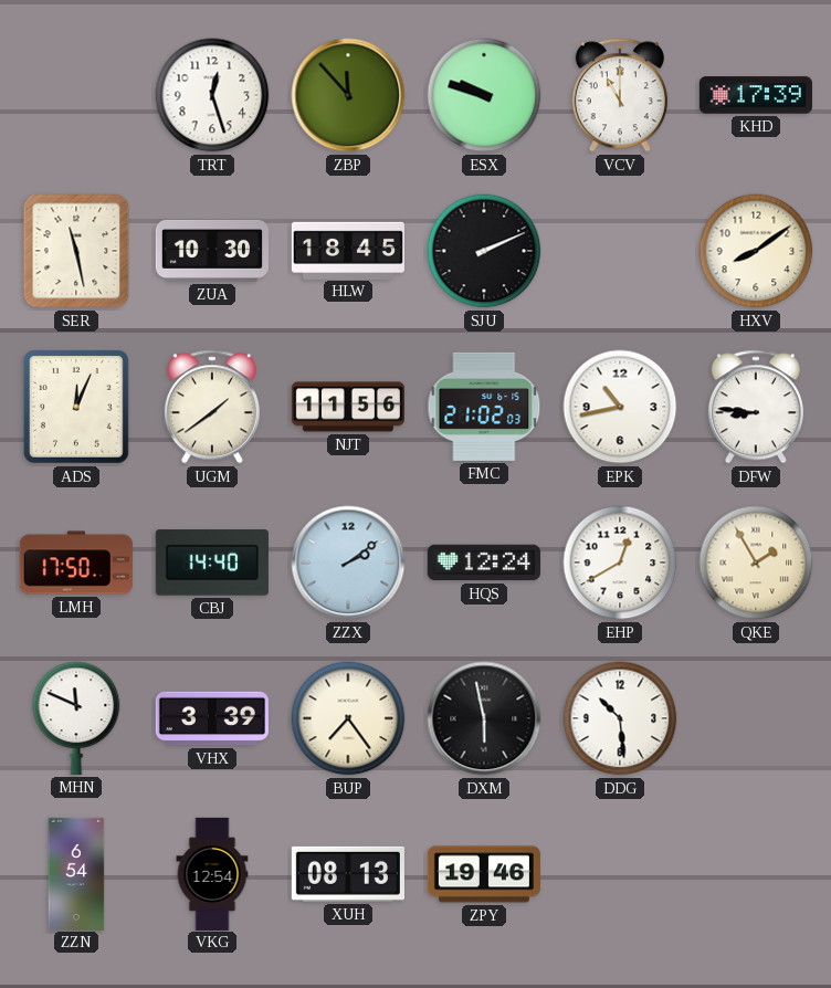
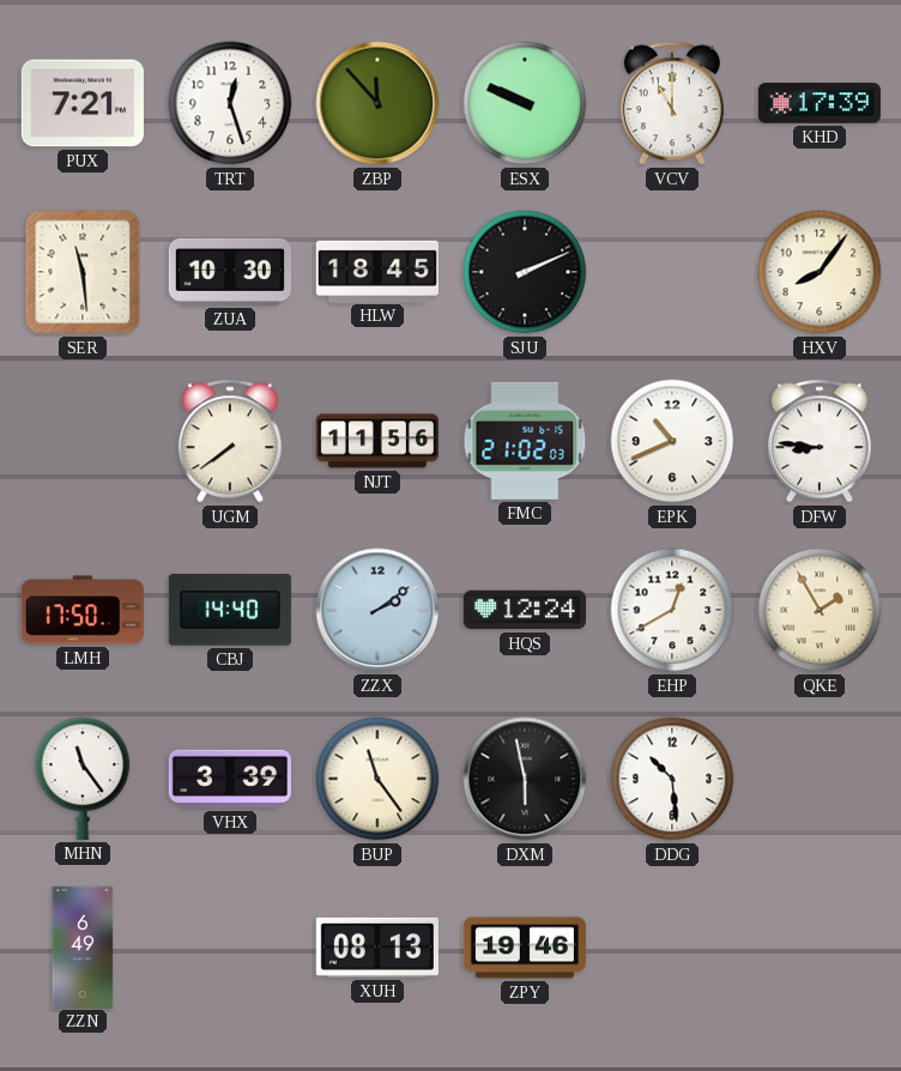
PUX: none -> 7:21 (83, 103)
ESX: 9:48 -> 9:49 (525, 103)
SER: 11:28 -> 11:29 (83, 272)
HXV: 8:09 -> 8:06 (820, 272)
ADS: 12:04 -> none (77, 408)
UGM: 1:39 -> 7:39 (230, 441)
EPK: 10:43 -> 10:41 (672, 441)
MHN: 11:49 -> 11:24 (83, 779)
BUP: 7:24 -> 11:24 (377, 779)
ZZN: 6:54 -> 6:49 (83, 946)
VKG: 12:54 -> none (212, 873)
